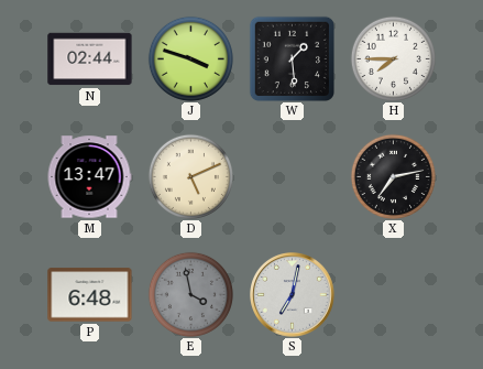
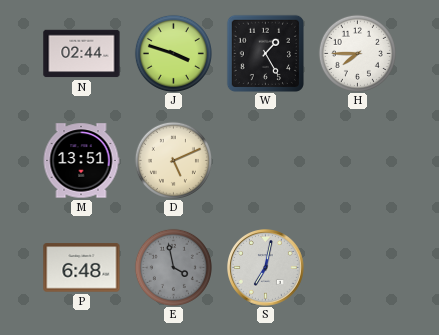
W: 1:29 -> 1:25 (265, 53)
M: 13:47 -> 13:51 (81, 161)
X: 7:13 -> none (393, 176)
